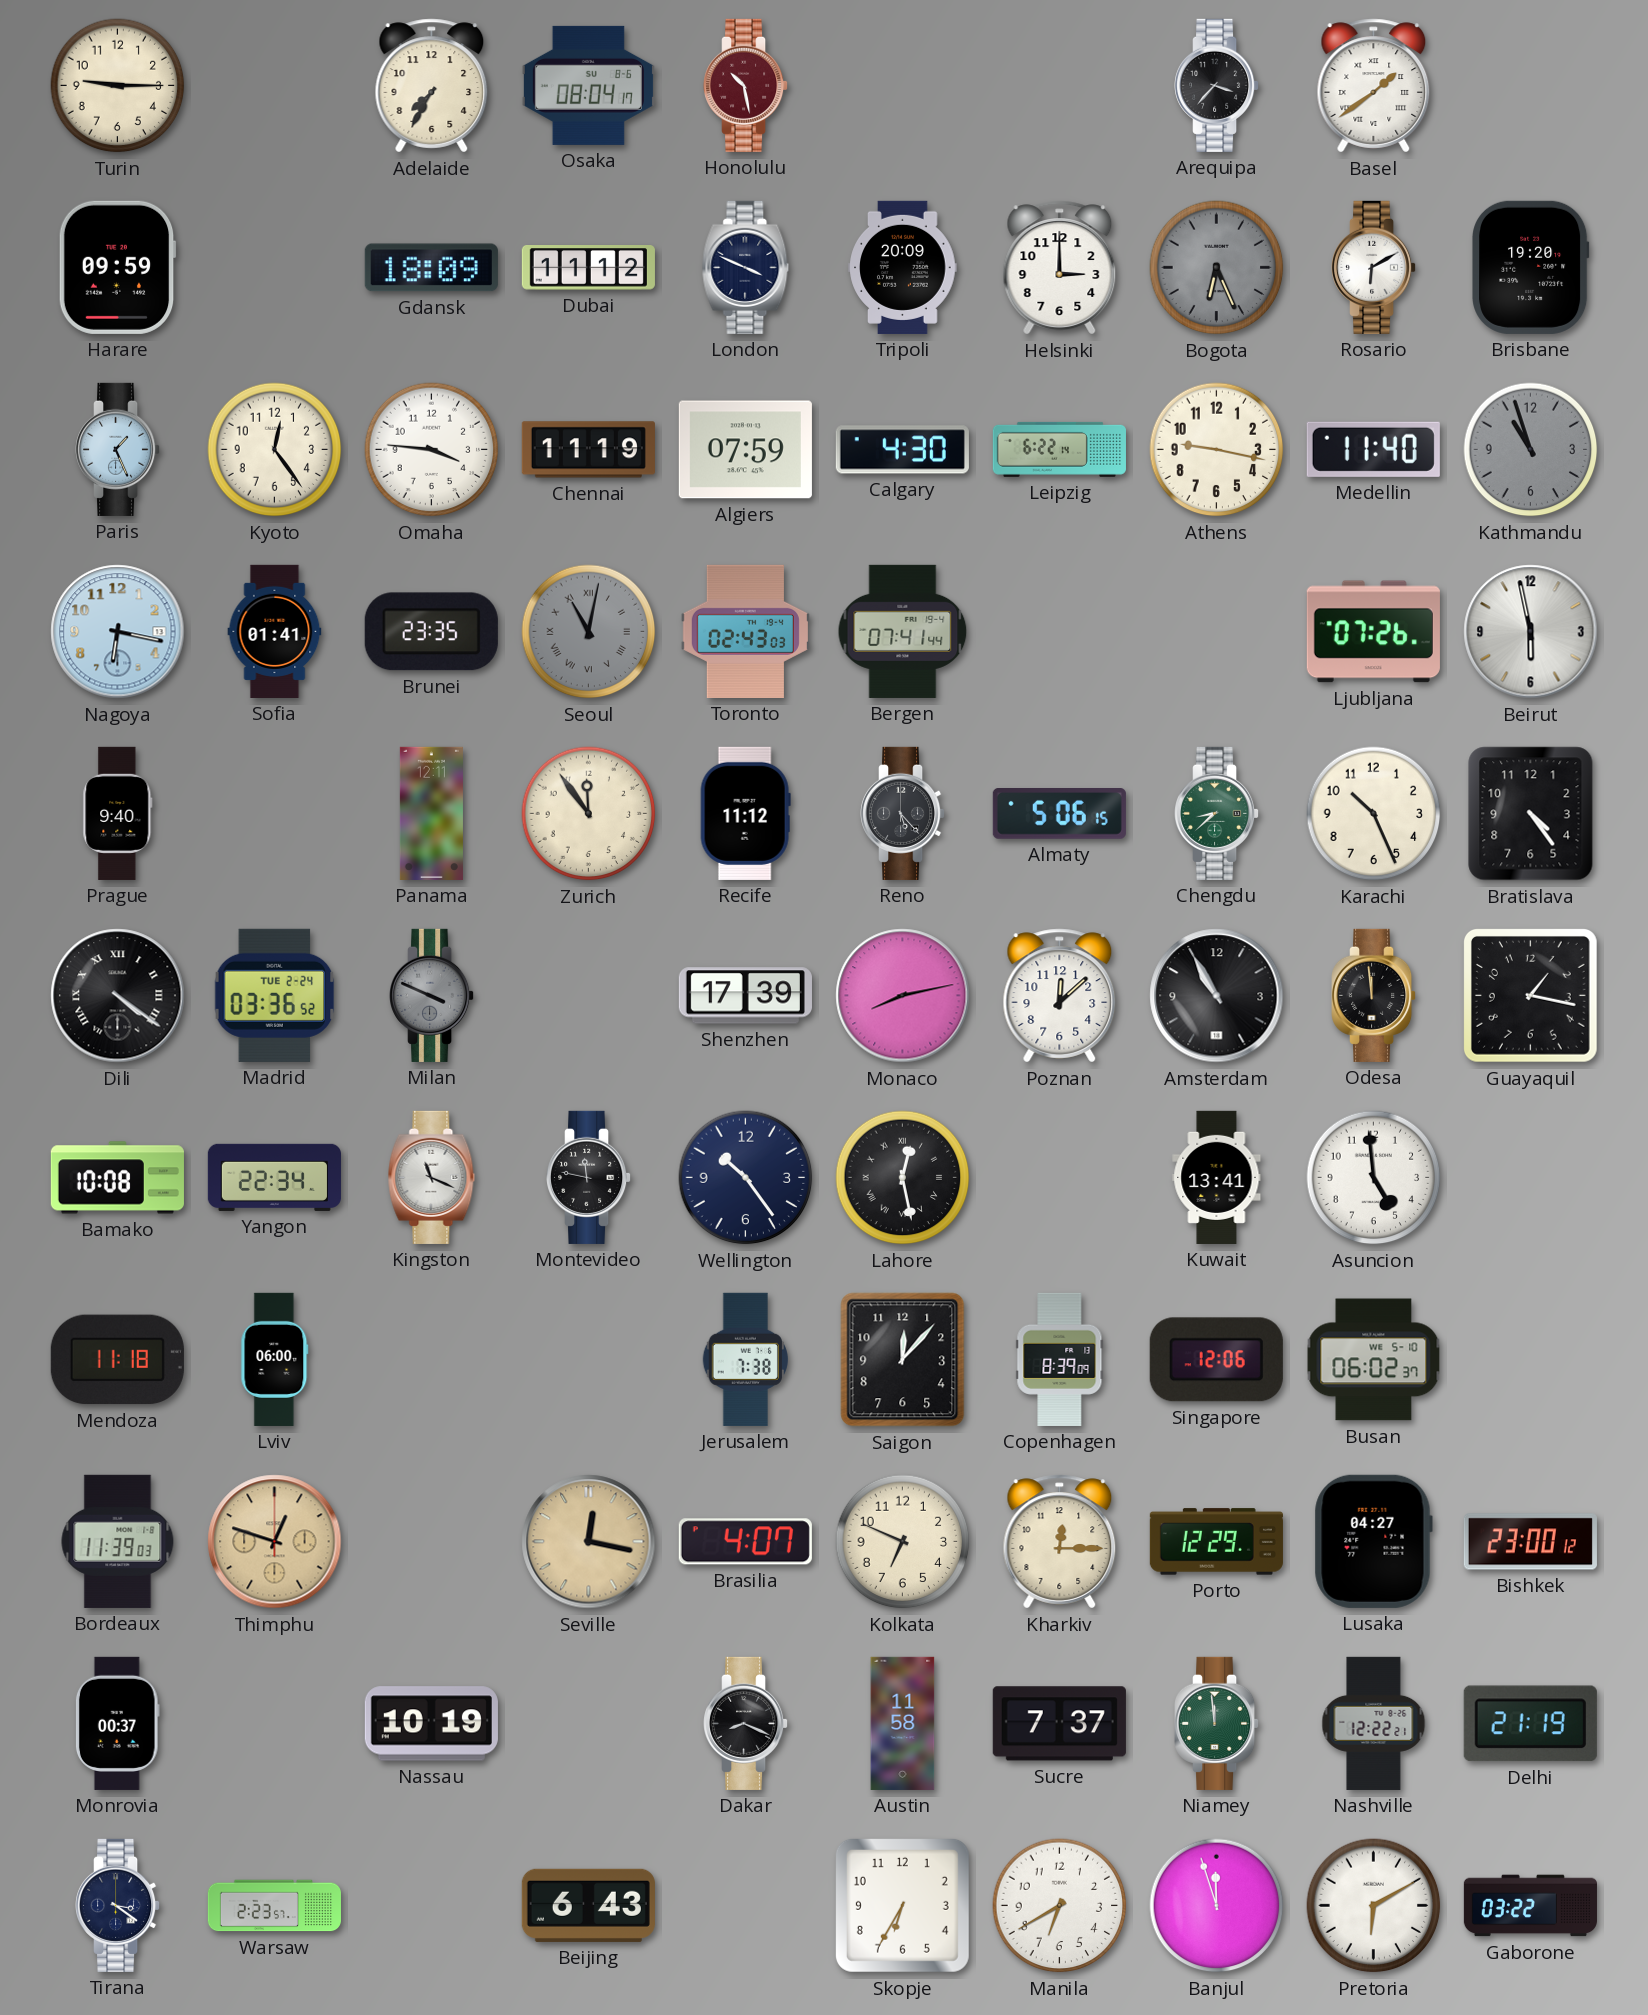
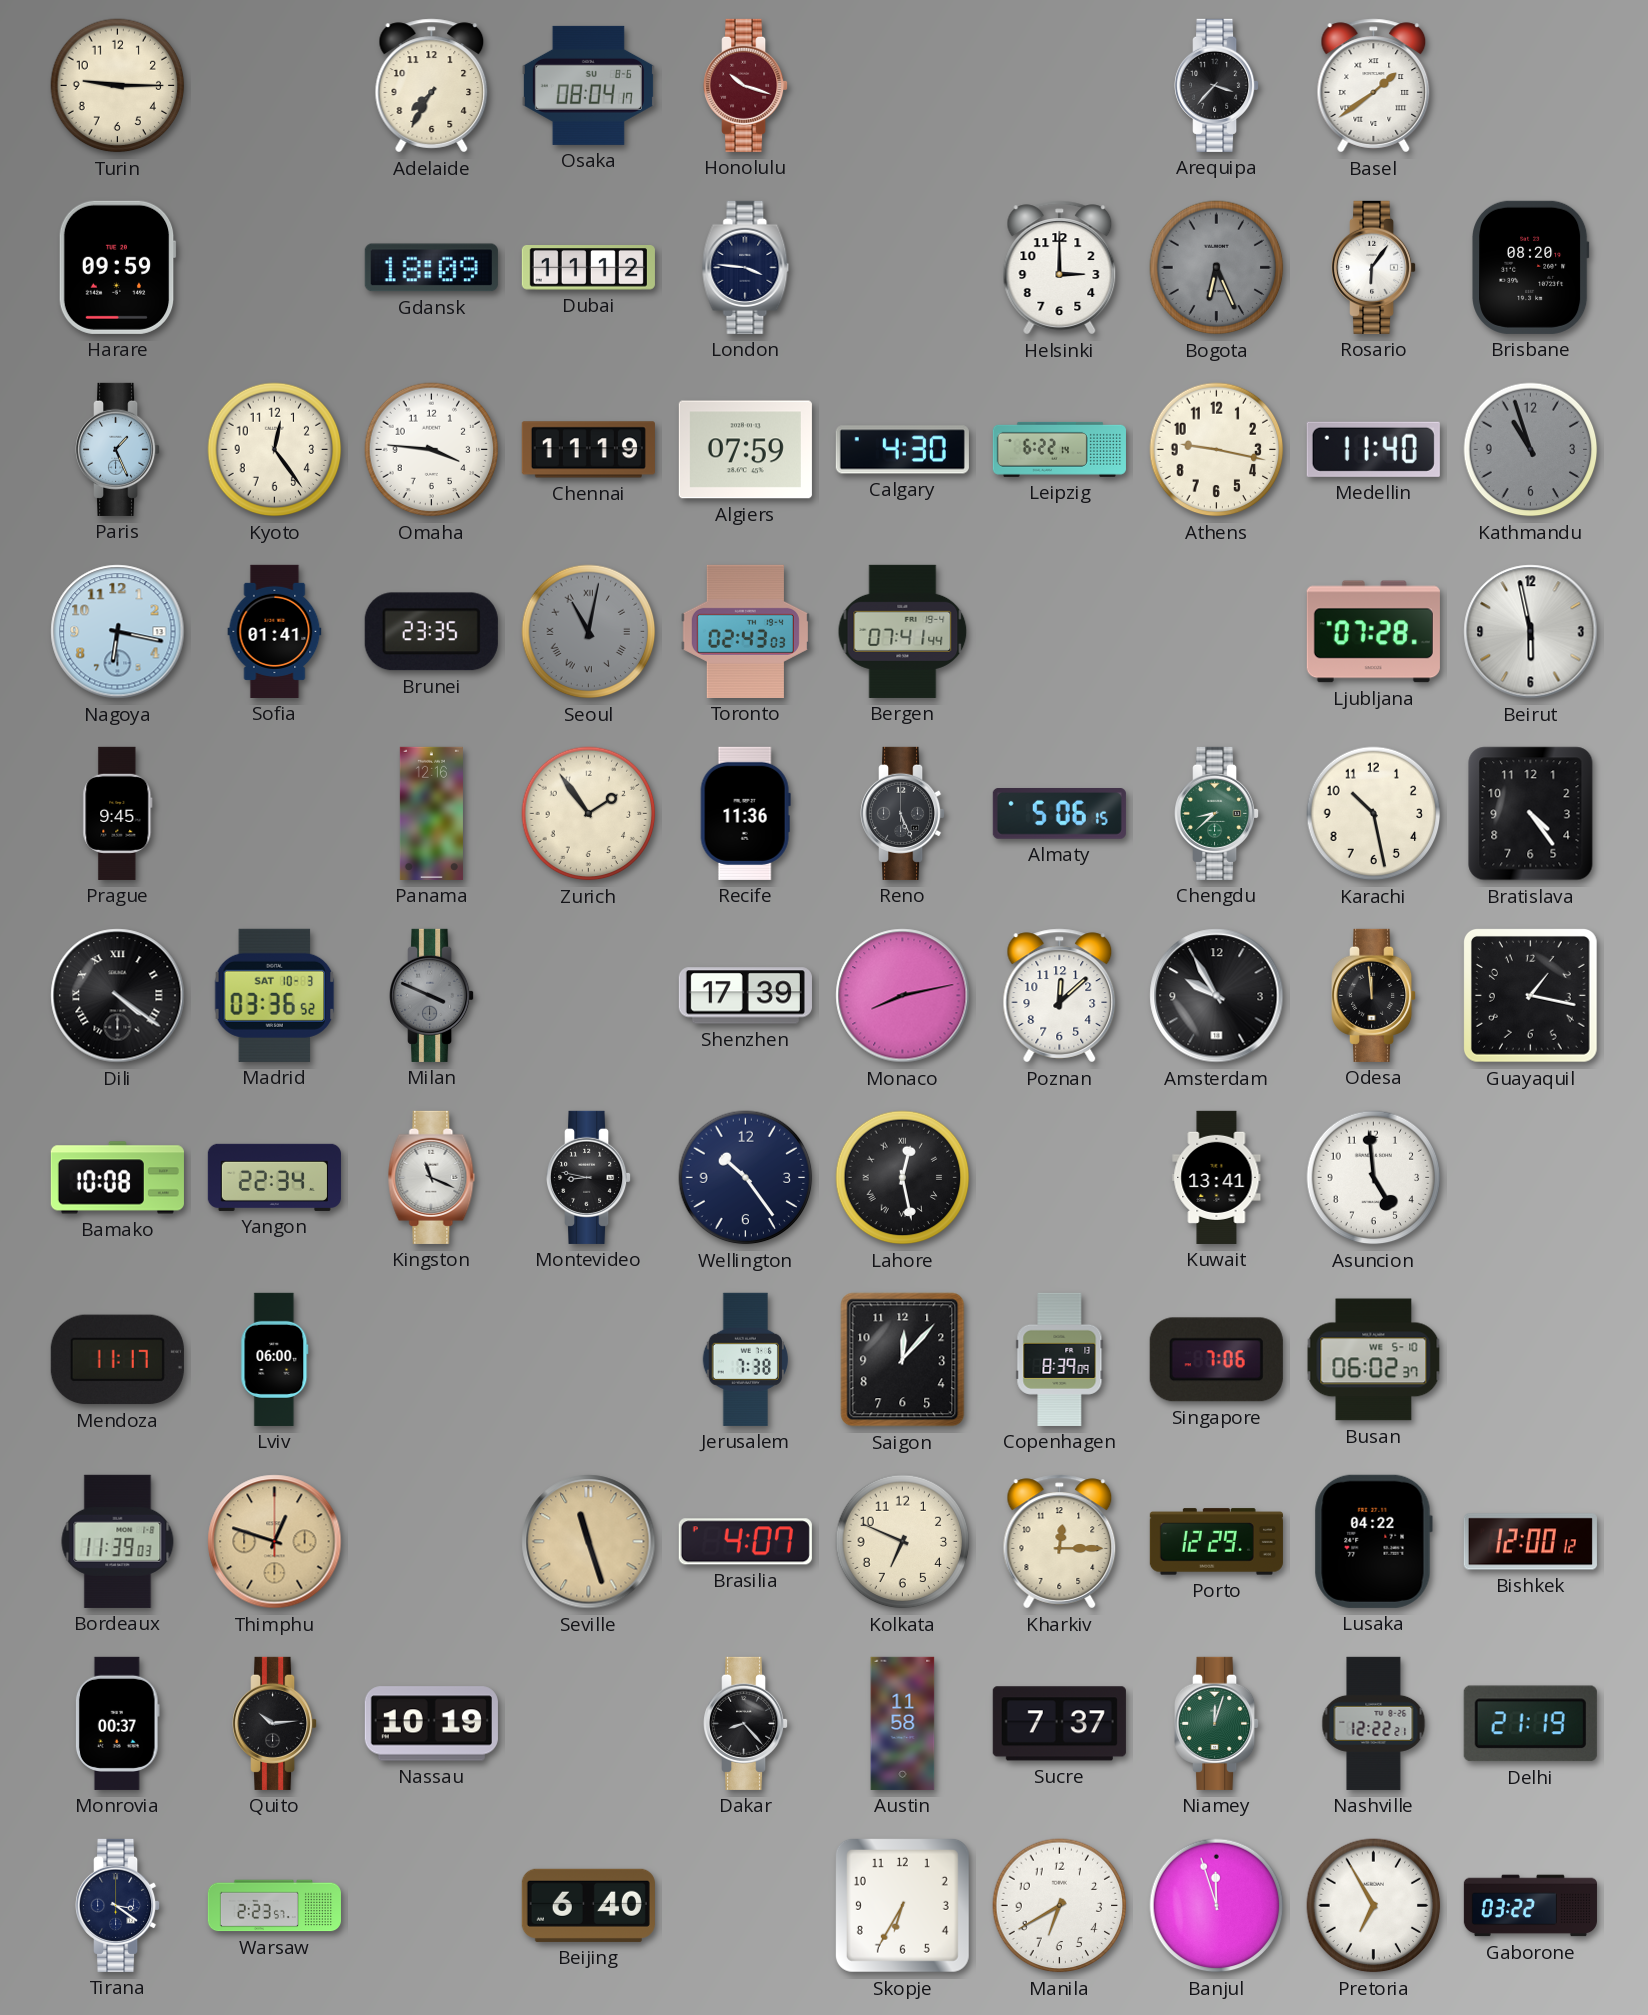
Honolulu: 10:28 -> 10:18 (747, 85)
London: 3:49 -> 3:46 (746, 267)
Tripoli: 20:09 -> none (903, 267)
Rosario: 6:10 -> 6:06 (1375, 267)
Brisbane: 19:20 -> 08:20 (1531, 267)
Ljubljana: 07:26 -> 07:28 (1373, 632)
Prague: 9:40 -> 9:45 (118, 813)
Panama: 12:11 -> 12:16 (431, 813)
Zurich: 11:54 -> 1:54 (589, 814)
Recife: 11:12 -> 11:36 (745, 813)
Reno: 5:23 -> 5:26 (904, 813)
Karachi: 10:26 -> 10:28 (1374, 814)
Madrid date: TUE 2-24 -> SAT 10-3 (275, 995)
Amsterdam: 10:55 -> 9:55 (1217, 996)
Montevideo: 11:47 -> 8:47 (590, 1177)
Mendoza: 11:18 -> 11:17 (117, 1360)
Singapore: 12:06 -> 7:06 (1216, 1360)
Seville: 12:17 -> 11:27 (589, 1542)
Lusaka: 04:27 -> 04:22 (1373, 1541)
Bishkek: 23:00 -> 12:00 (1530, 1542)
Quito: none -> 10:14 (276, 1723)
Dakar: 8:19 -> 8:23 (747, 1723)
Niamey: 11:59 -> 12:03 (1218, 1723)
Beijing: 6:43 -> 6:40 (588, 1905)
Pretoria: 6:10 -> 6:55 (1374, 1906)
